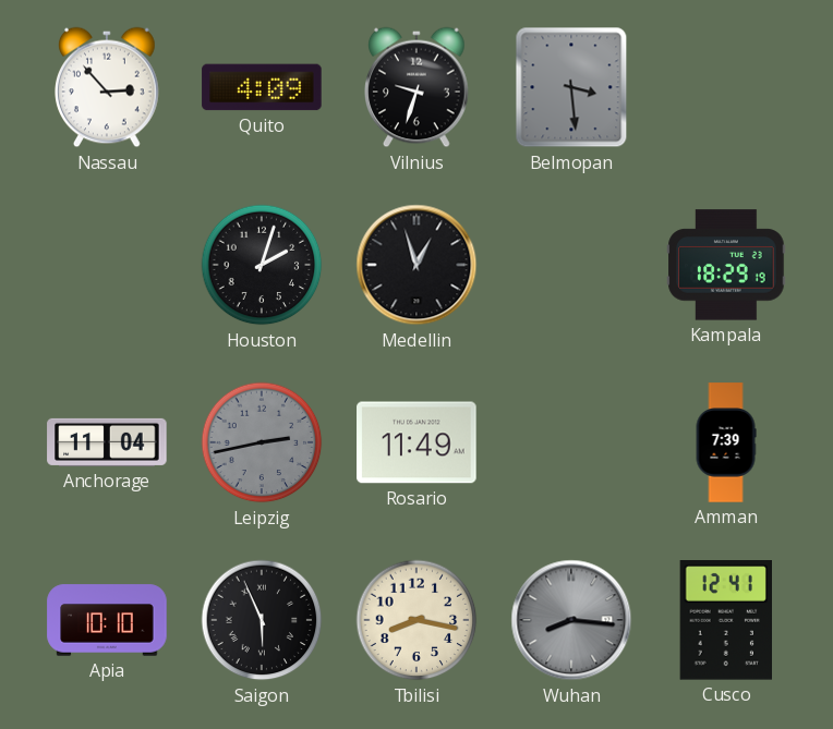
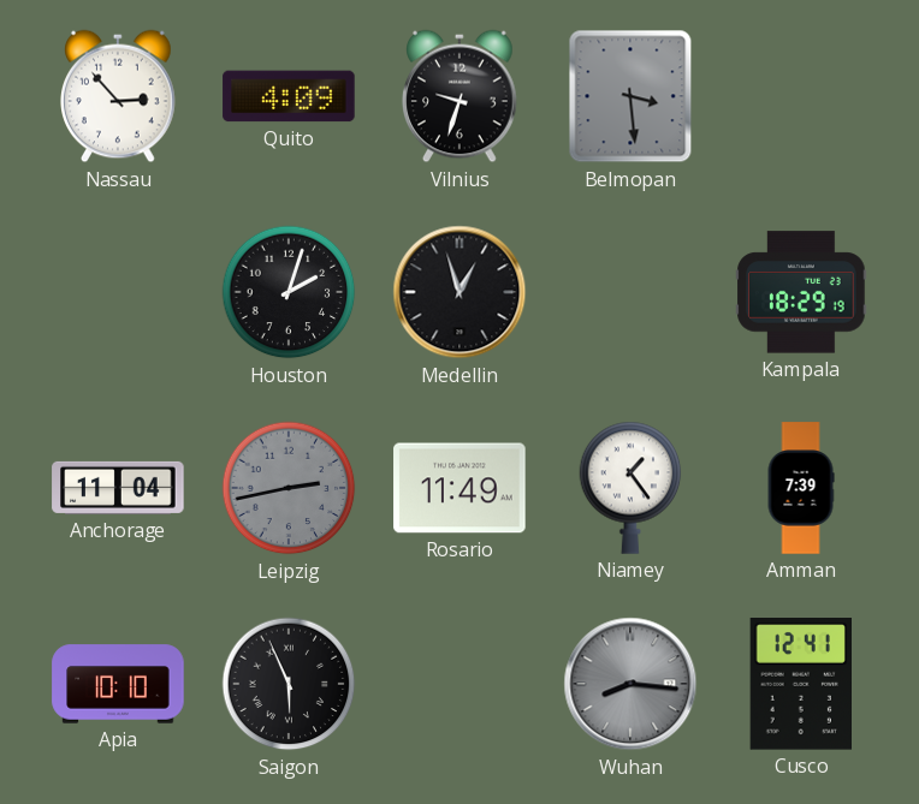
Niamey: none -> 1:24 (630, 488)
Tbilisi: 8:17 -> none (417, 620)
